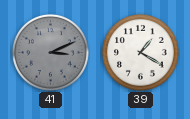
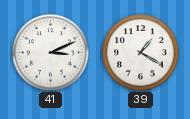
41 dial: grey -> white (50, 52)
